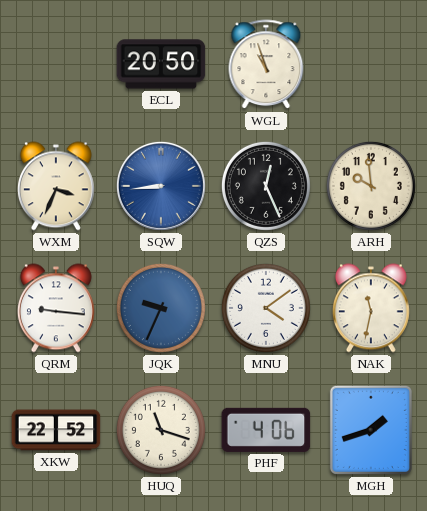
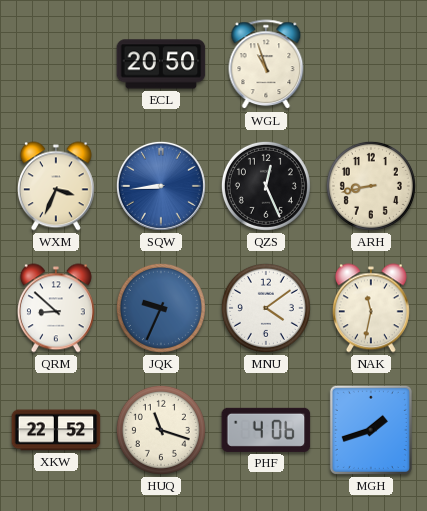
ARH: 9:59 -> 8:43 (371, 186)
QRM: 9:16 -> 8:52 (56, 308)
